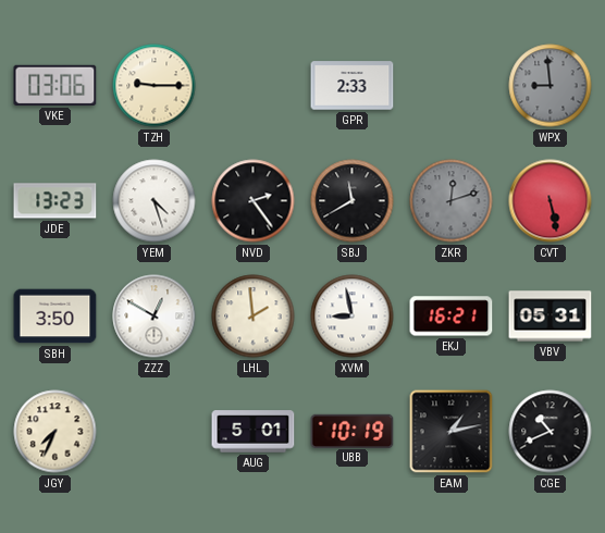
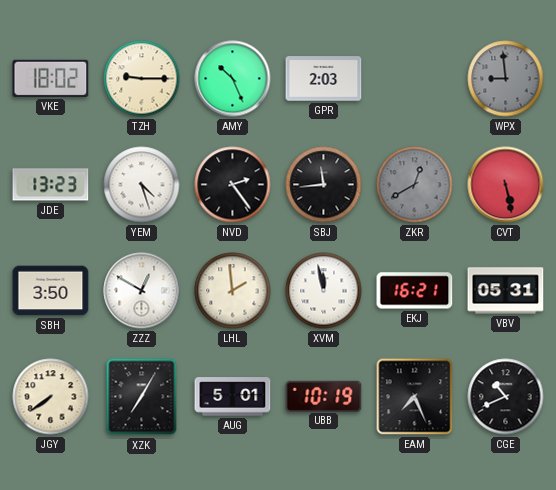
VKE: 03:06 -> 18:02 (51, 78)
AMY: none -> 10:26 (233, 79)
GPR: 2:33 -> 2:03 (324, 79)
SBJ: 11:40 -> 11:44 (324, 185)
ZKR: 12:12 -> 12:40 (415, 185)
XVM: 8:58 -> 11:58 (324, 291)
JGY: 7:34 -> 7:39 (51, 397)
XZK: none -> 7:05 (142, 397)
EAM: 1:13 -> 7:26 (415, 397)
